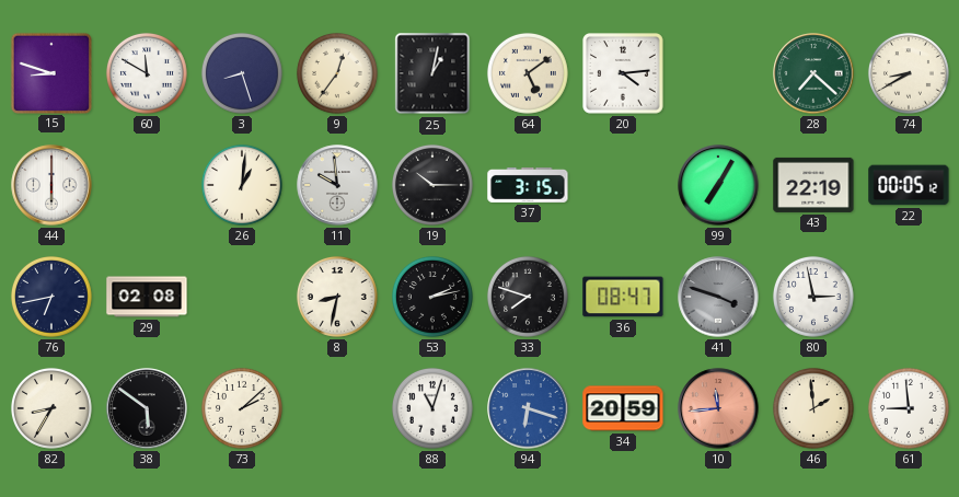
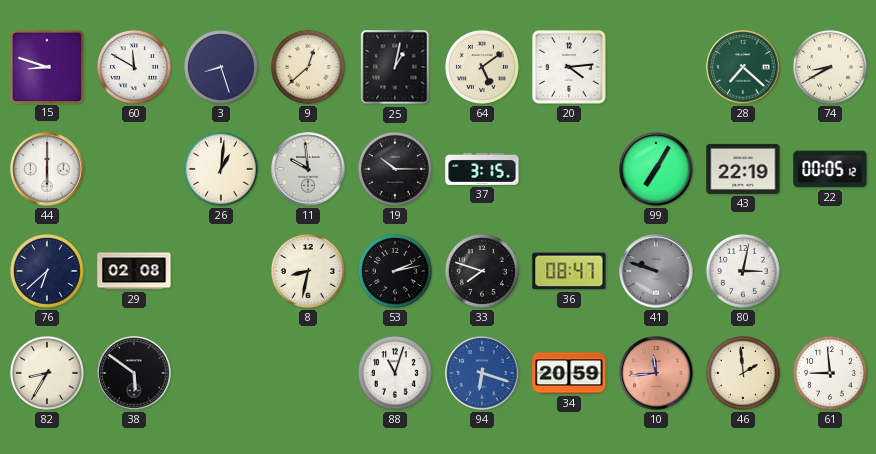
9: 12:36 -> 12:38 (308, 67)
76: 6:43 -> 6:38 (47, 271)
41: 3:48 -> 9:48 (656, 271)
80: 2:58 -> 3:02 (743, 271)
73: 2:08 -> none (242, 408)
